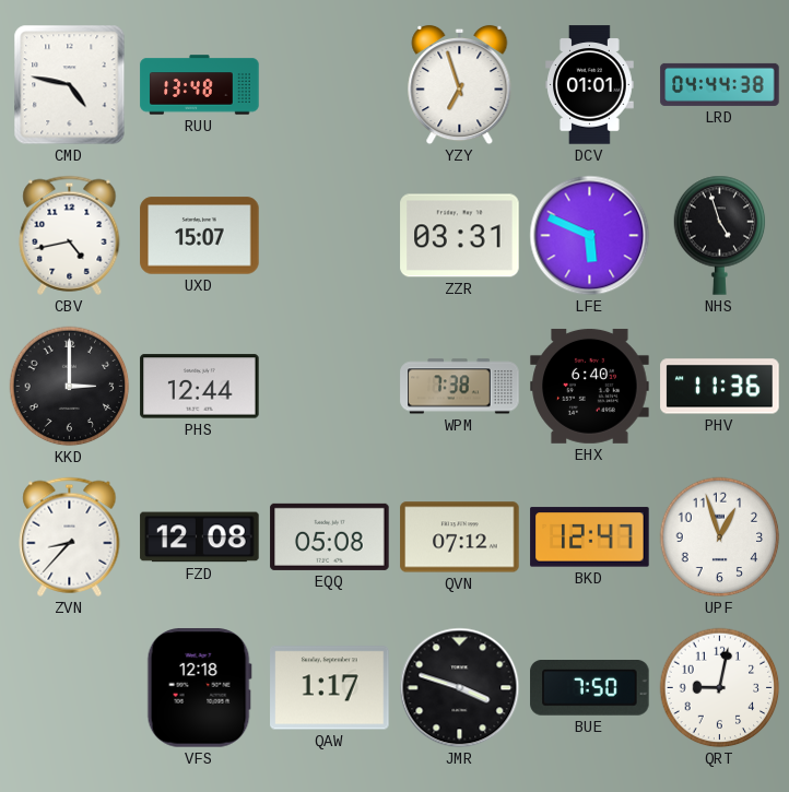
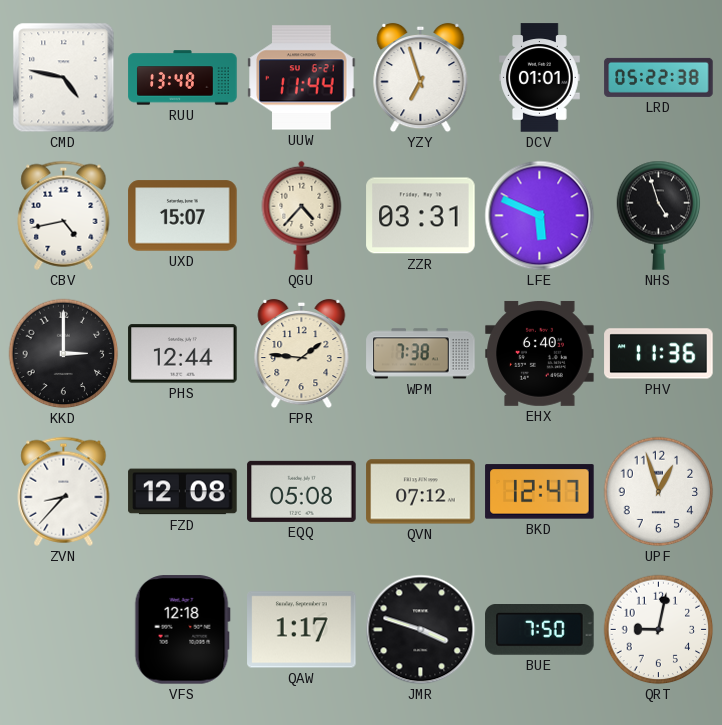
UUW: none -> 11:44 (302, 78)
LRD: 04:44 -> 05:22 (659, 77)
QGU: none -> 4:37 (302, 215)
FPR: none -> 1:46 (302, 354)
